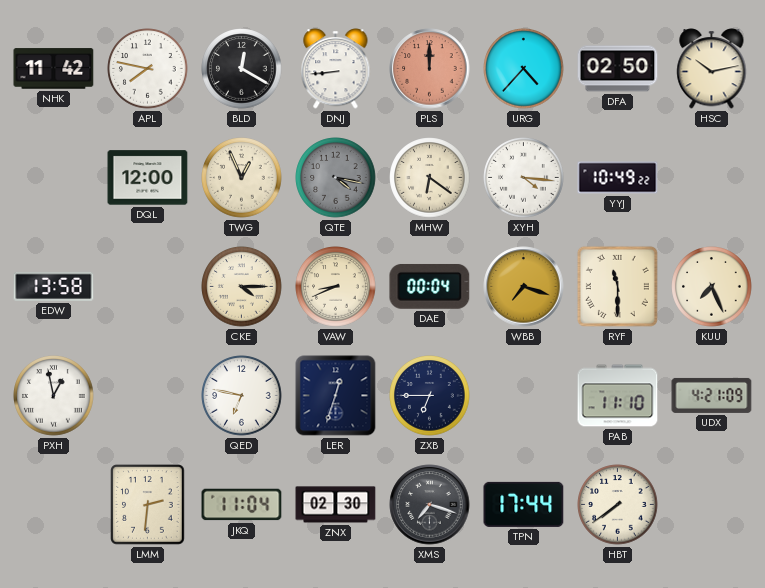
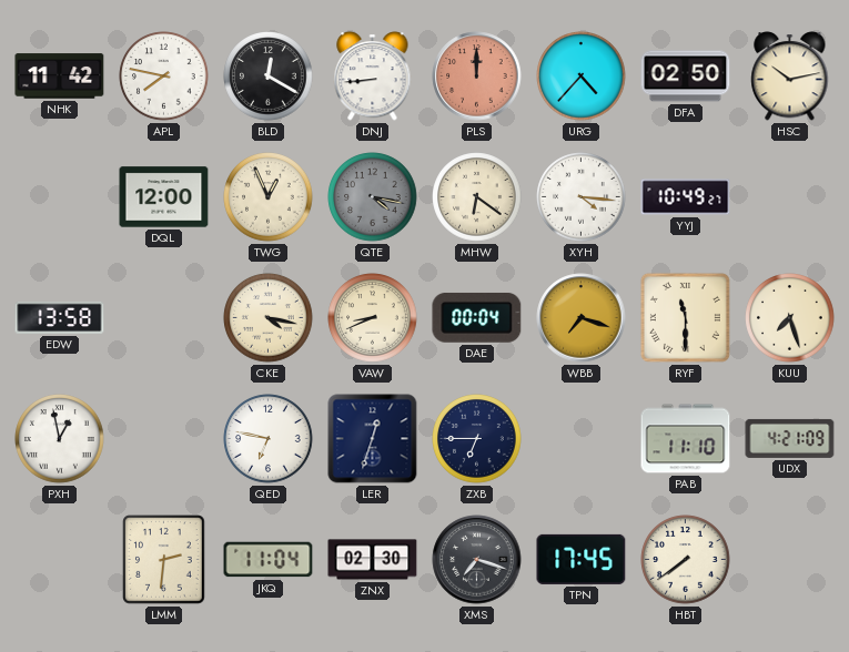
YYJ: 10:49:22 -> 10:49:27 (686, 197)
CKE: 4:15 -> 4:17 (269, 318)
KUU: 7:26 -> 7:27 (790, 318)
TPN: 17:44 -> 17:45 (582, 559)
